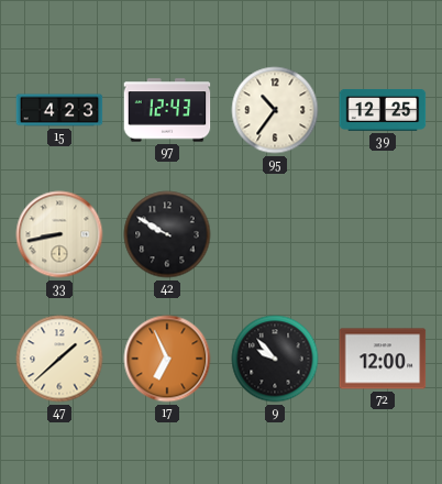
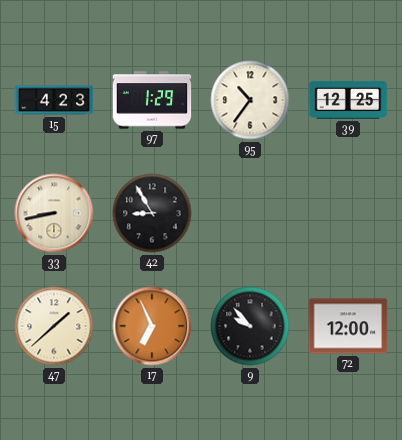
97: 12:43 -> 1:29 (152, 100)
42: 9:50 -> 8:55 (152, 213)
